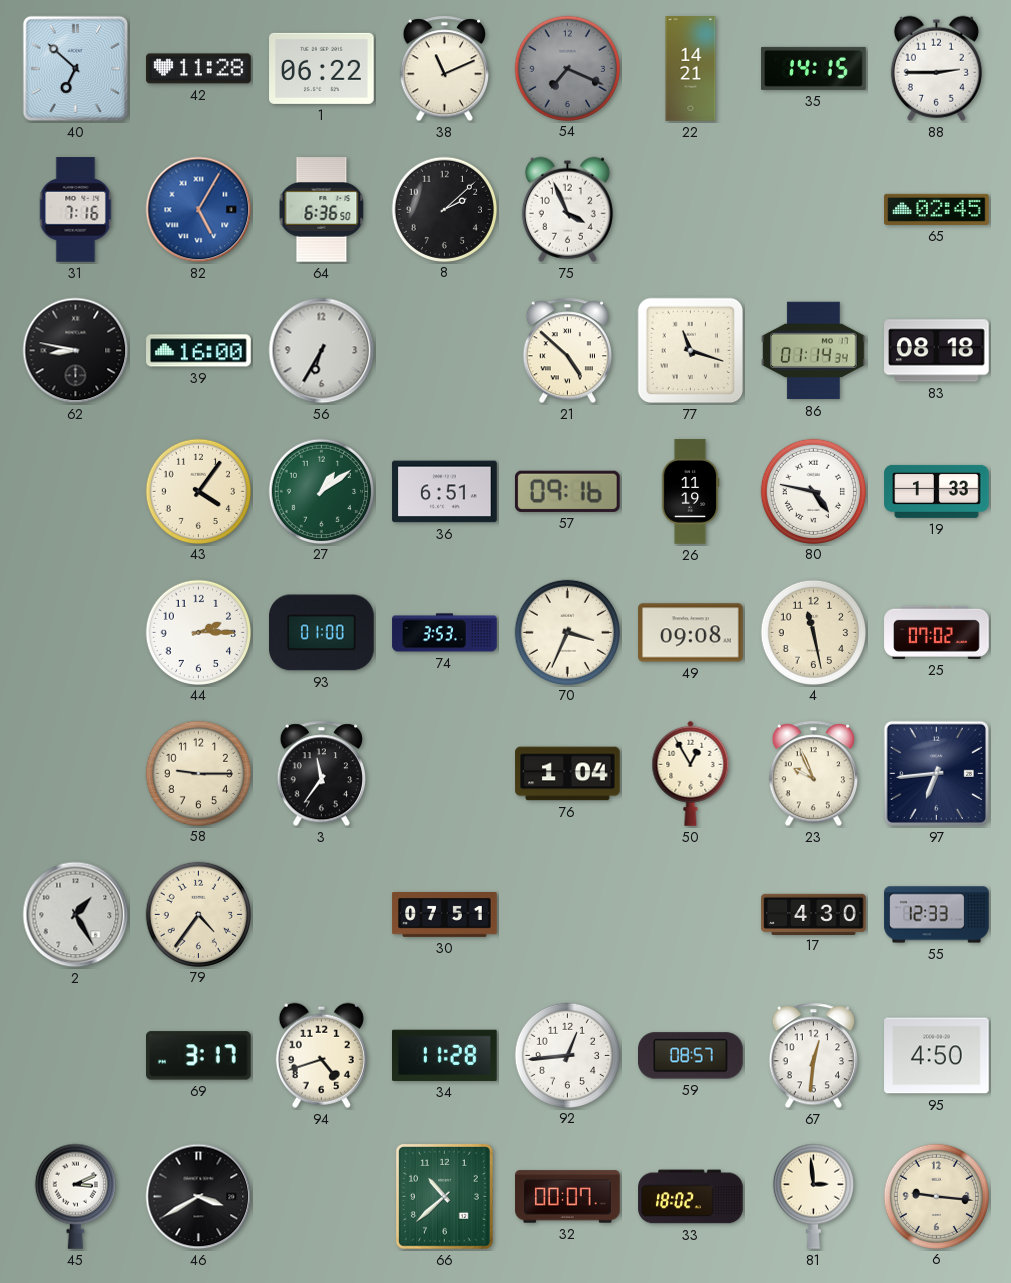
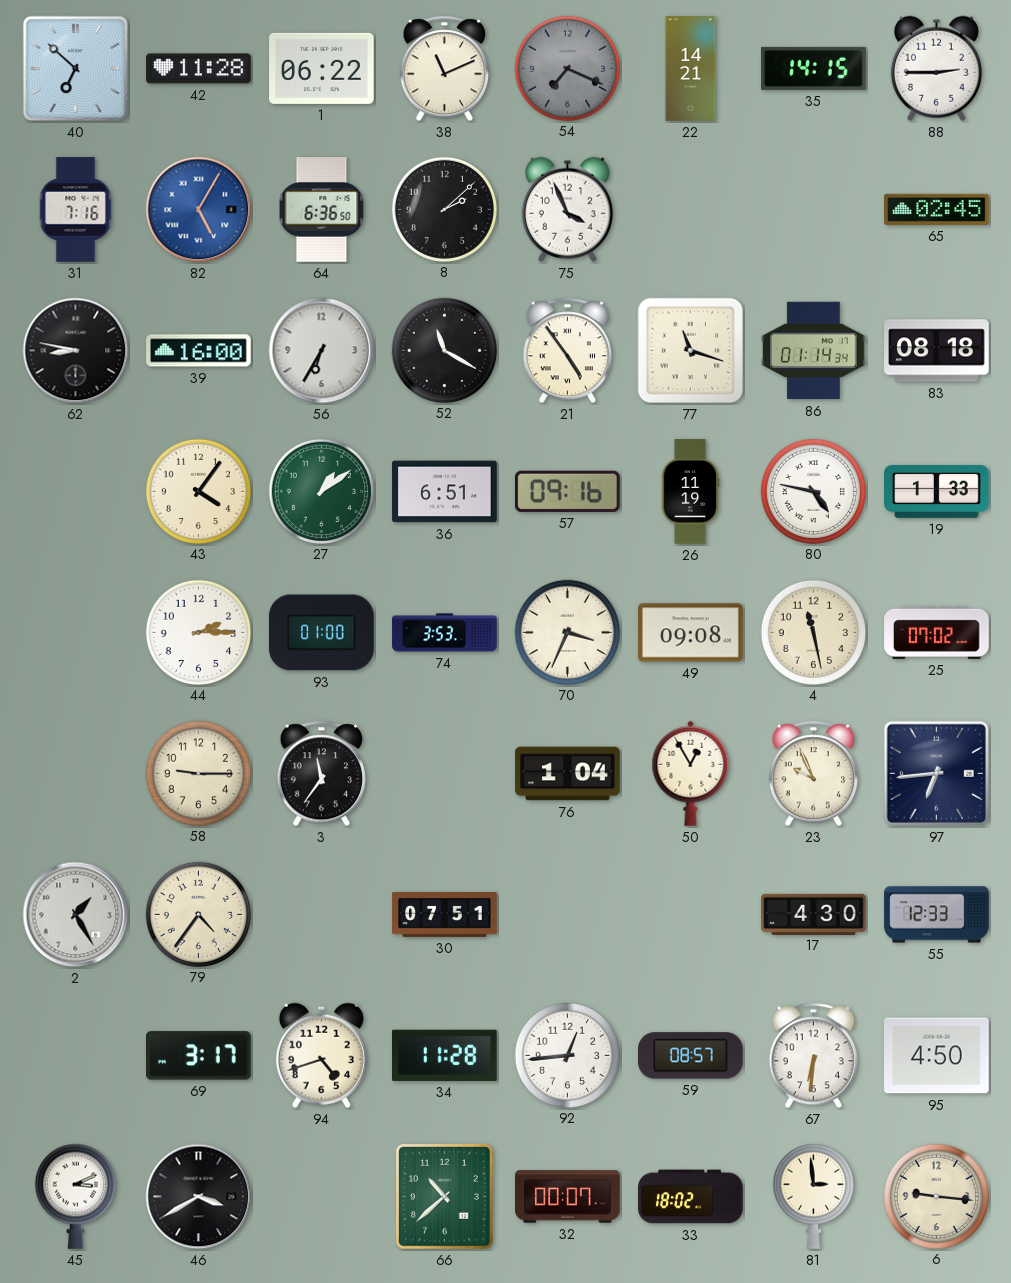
52: none -> 11:20 (444, 350)
21: 4:52 -> 4:54 (567, 351)
67: 12:31 -> 6:31 (813, 1056)
